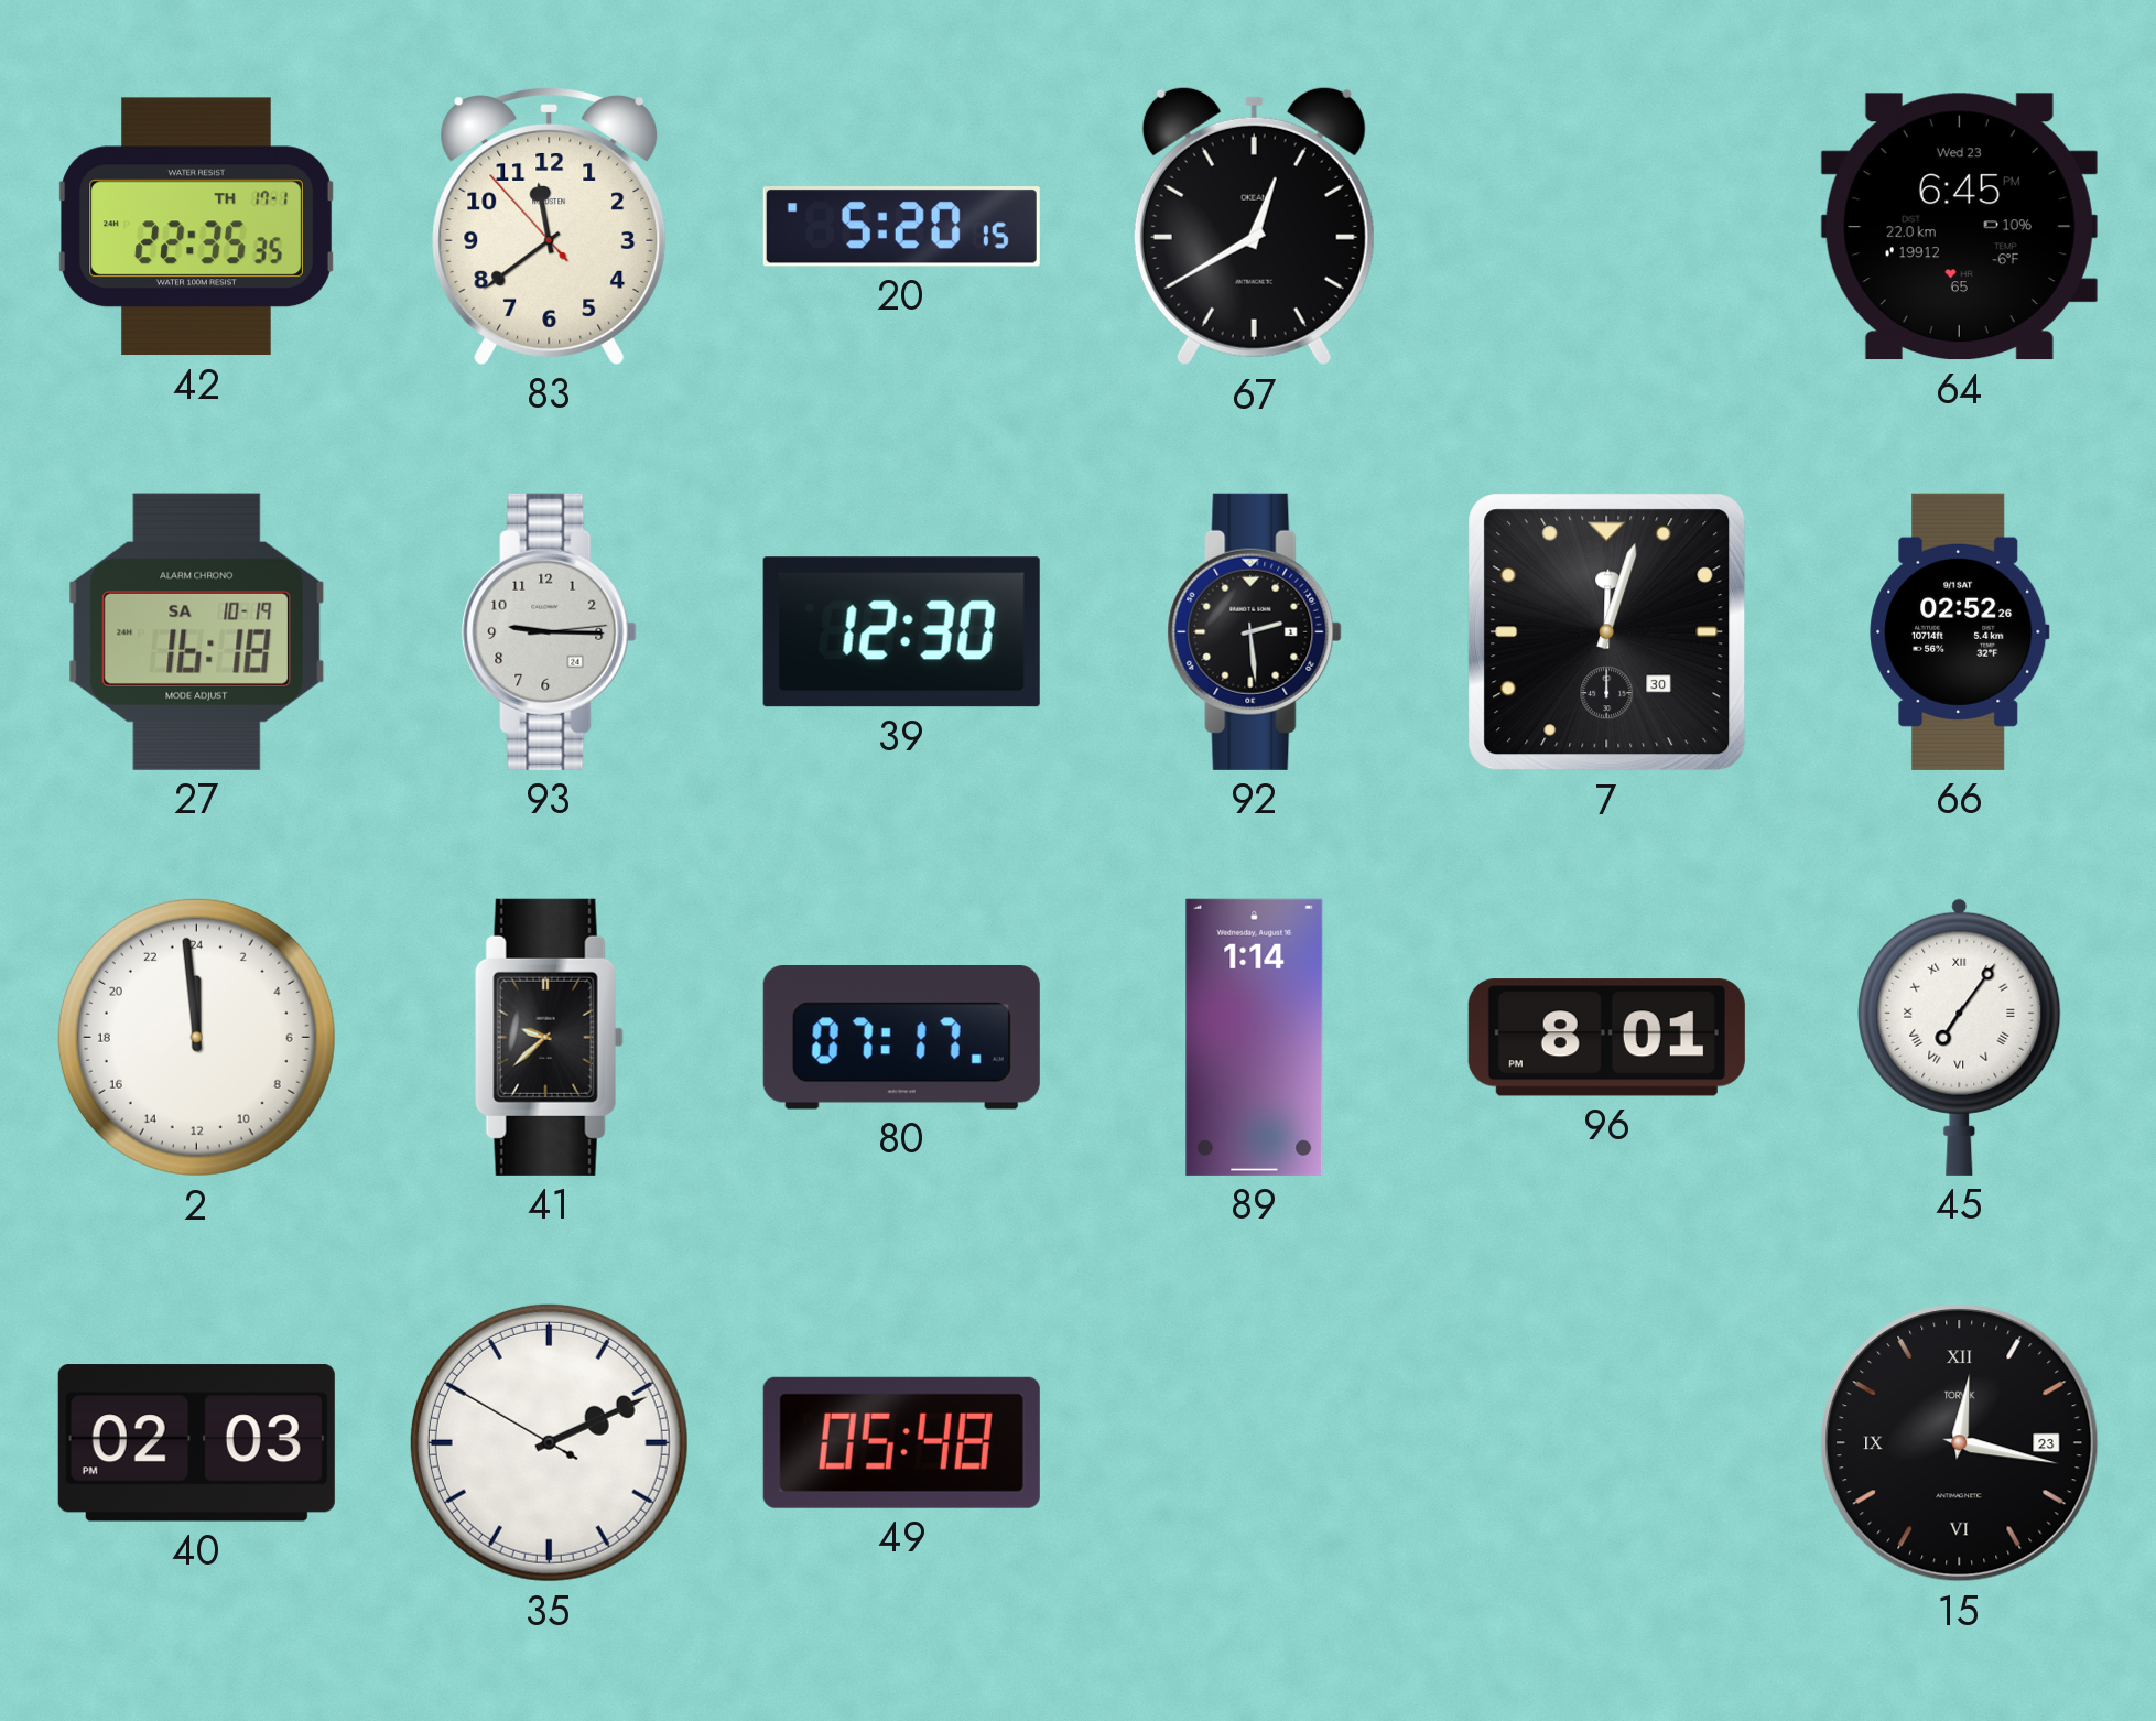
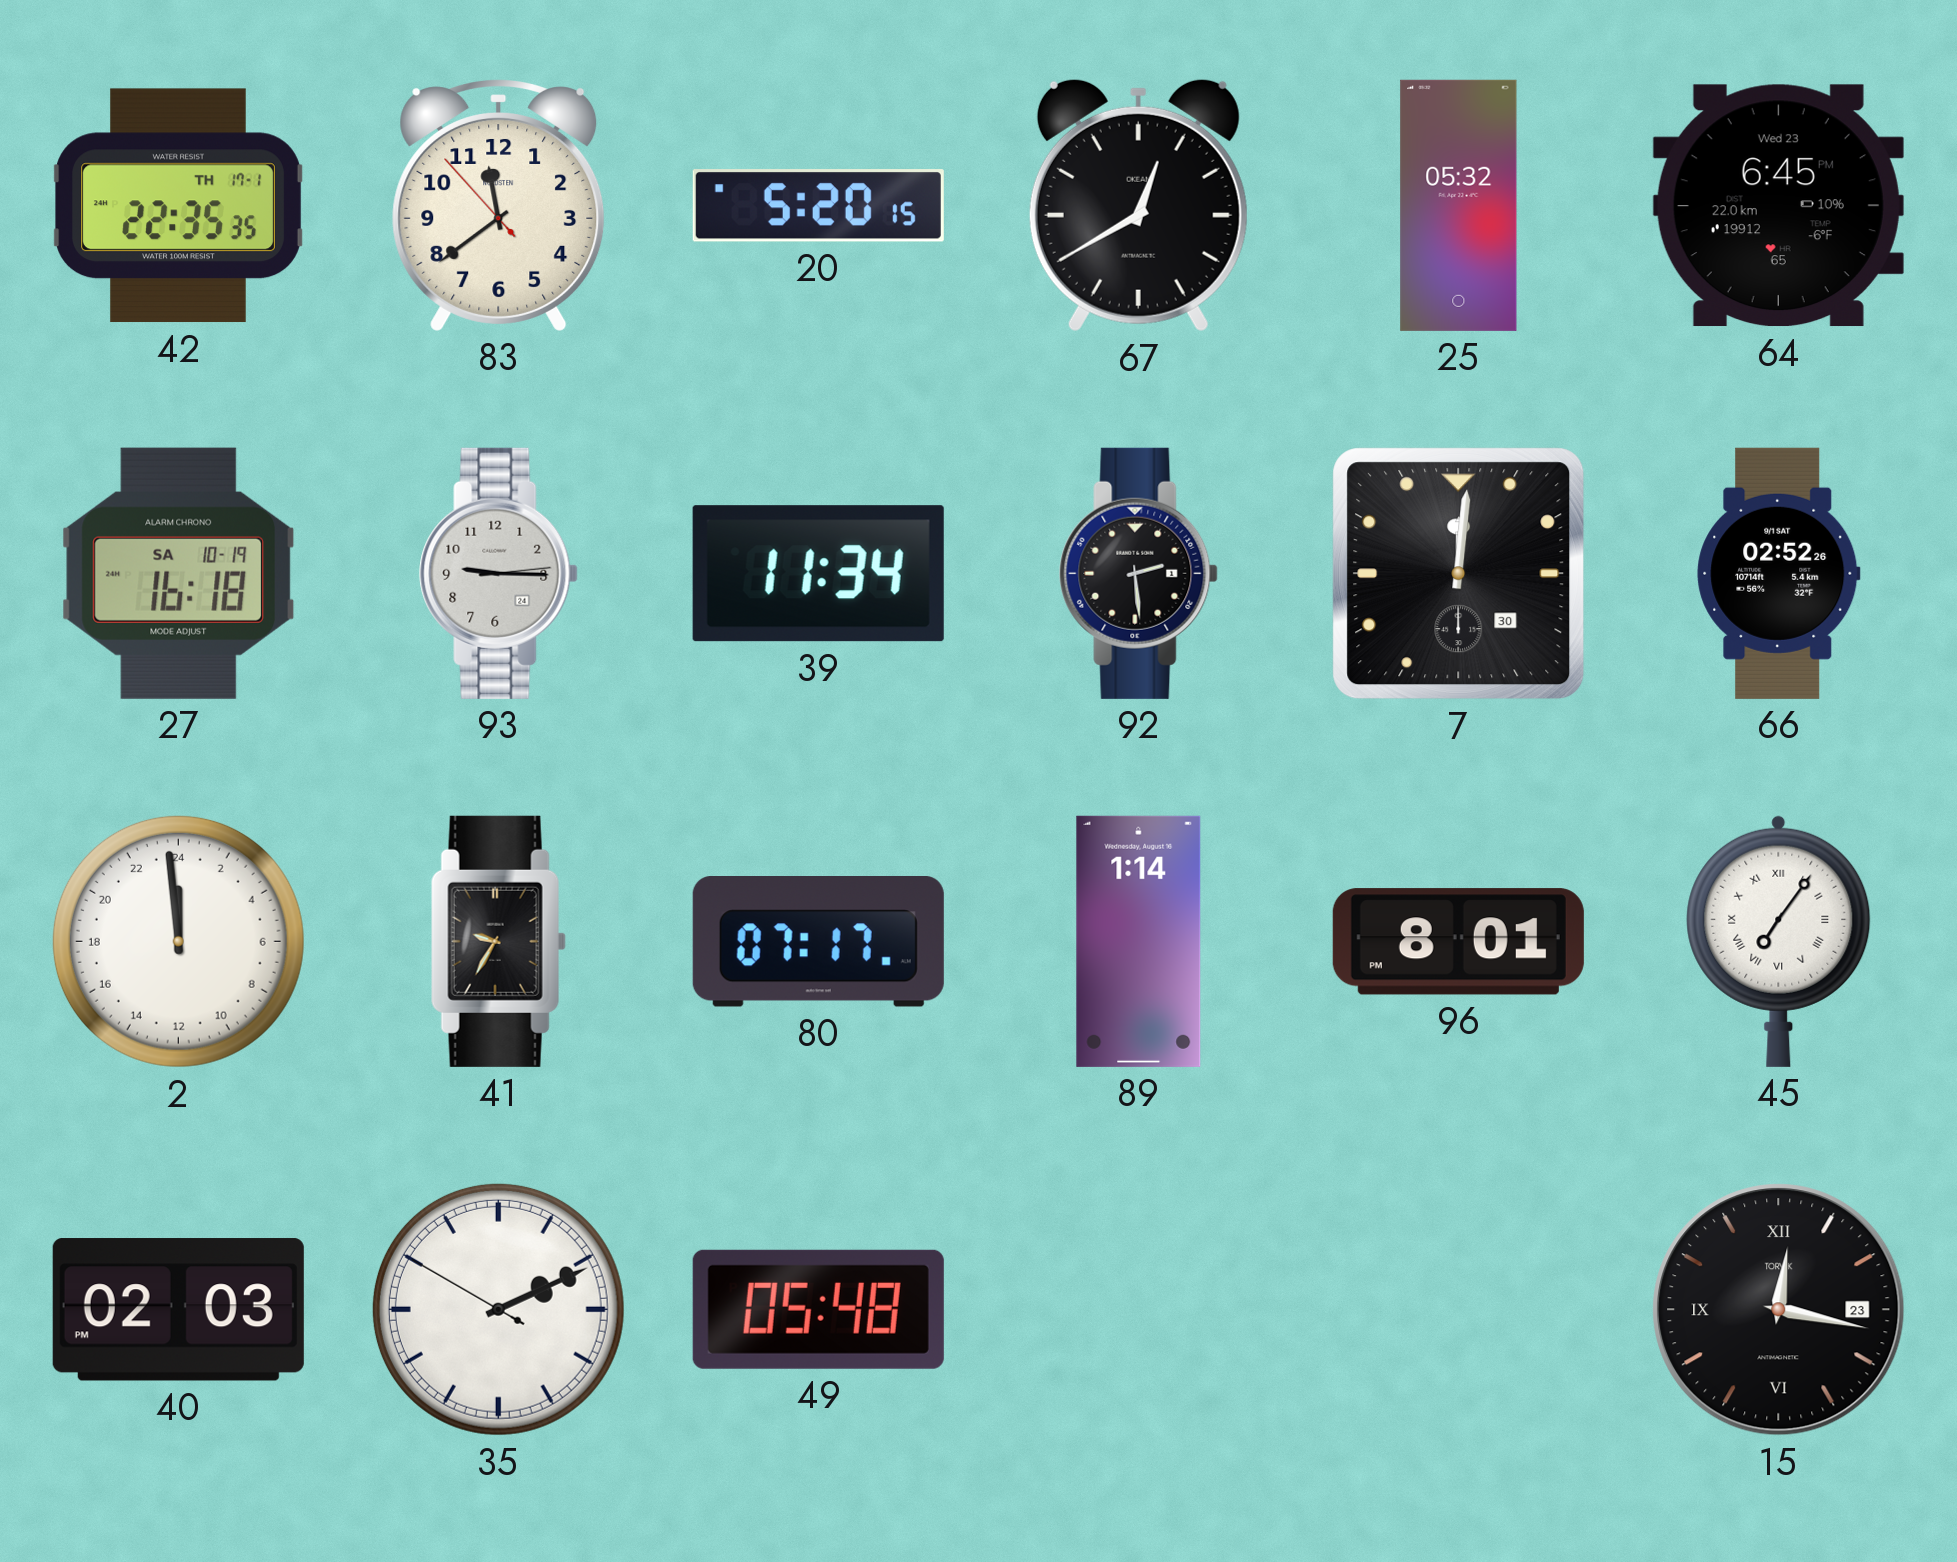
25: none -> 05:32 (1459, 205)
39: 12:30 -> 11:34 (818, 574)
7: 12:03 -> 12:01 (1459, 574)
41: 9:38 -> 9:35 (498, 941)
